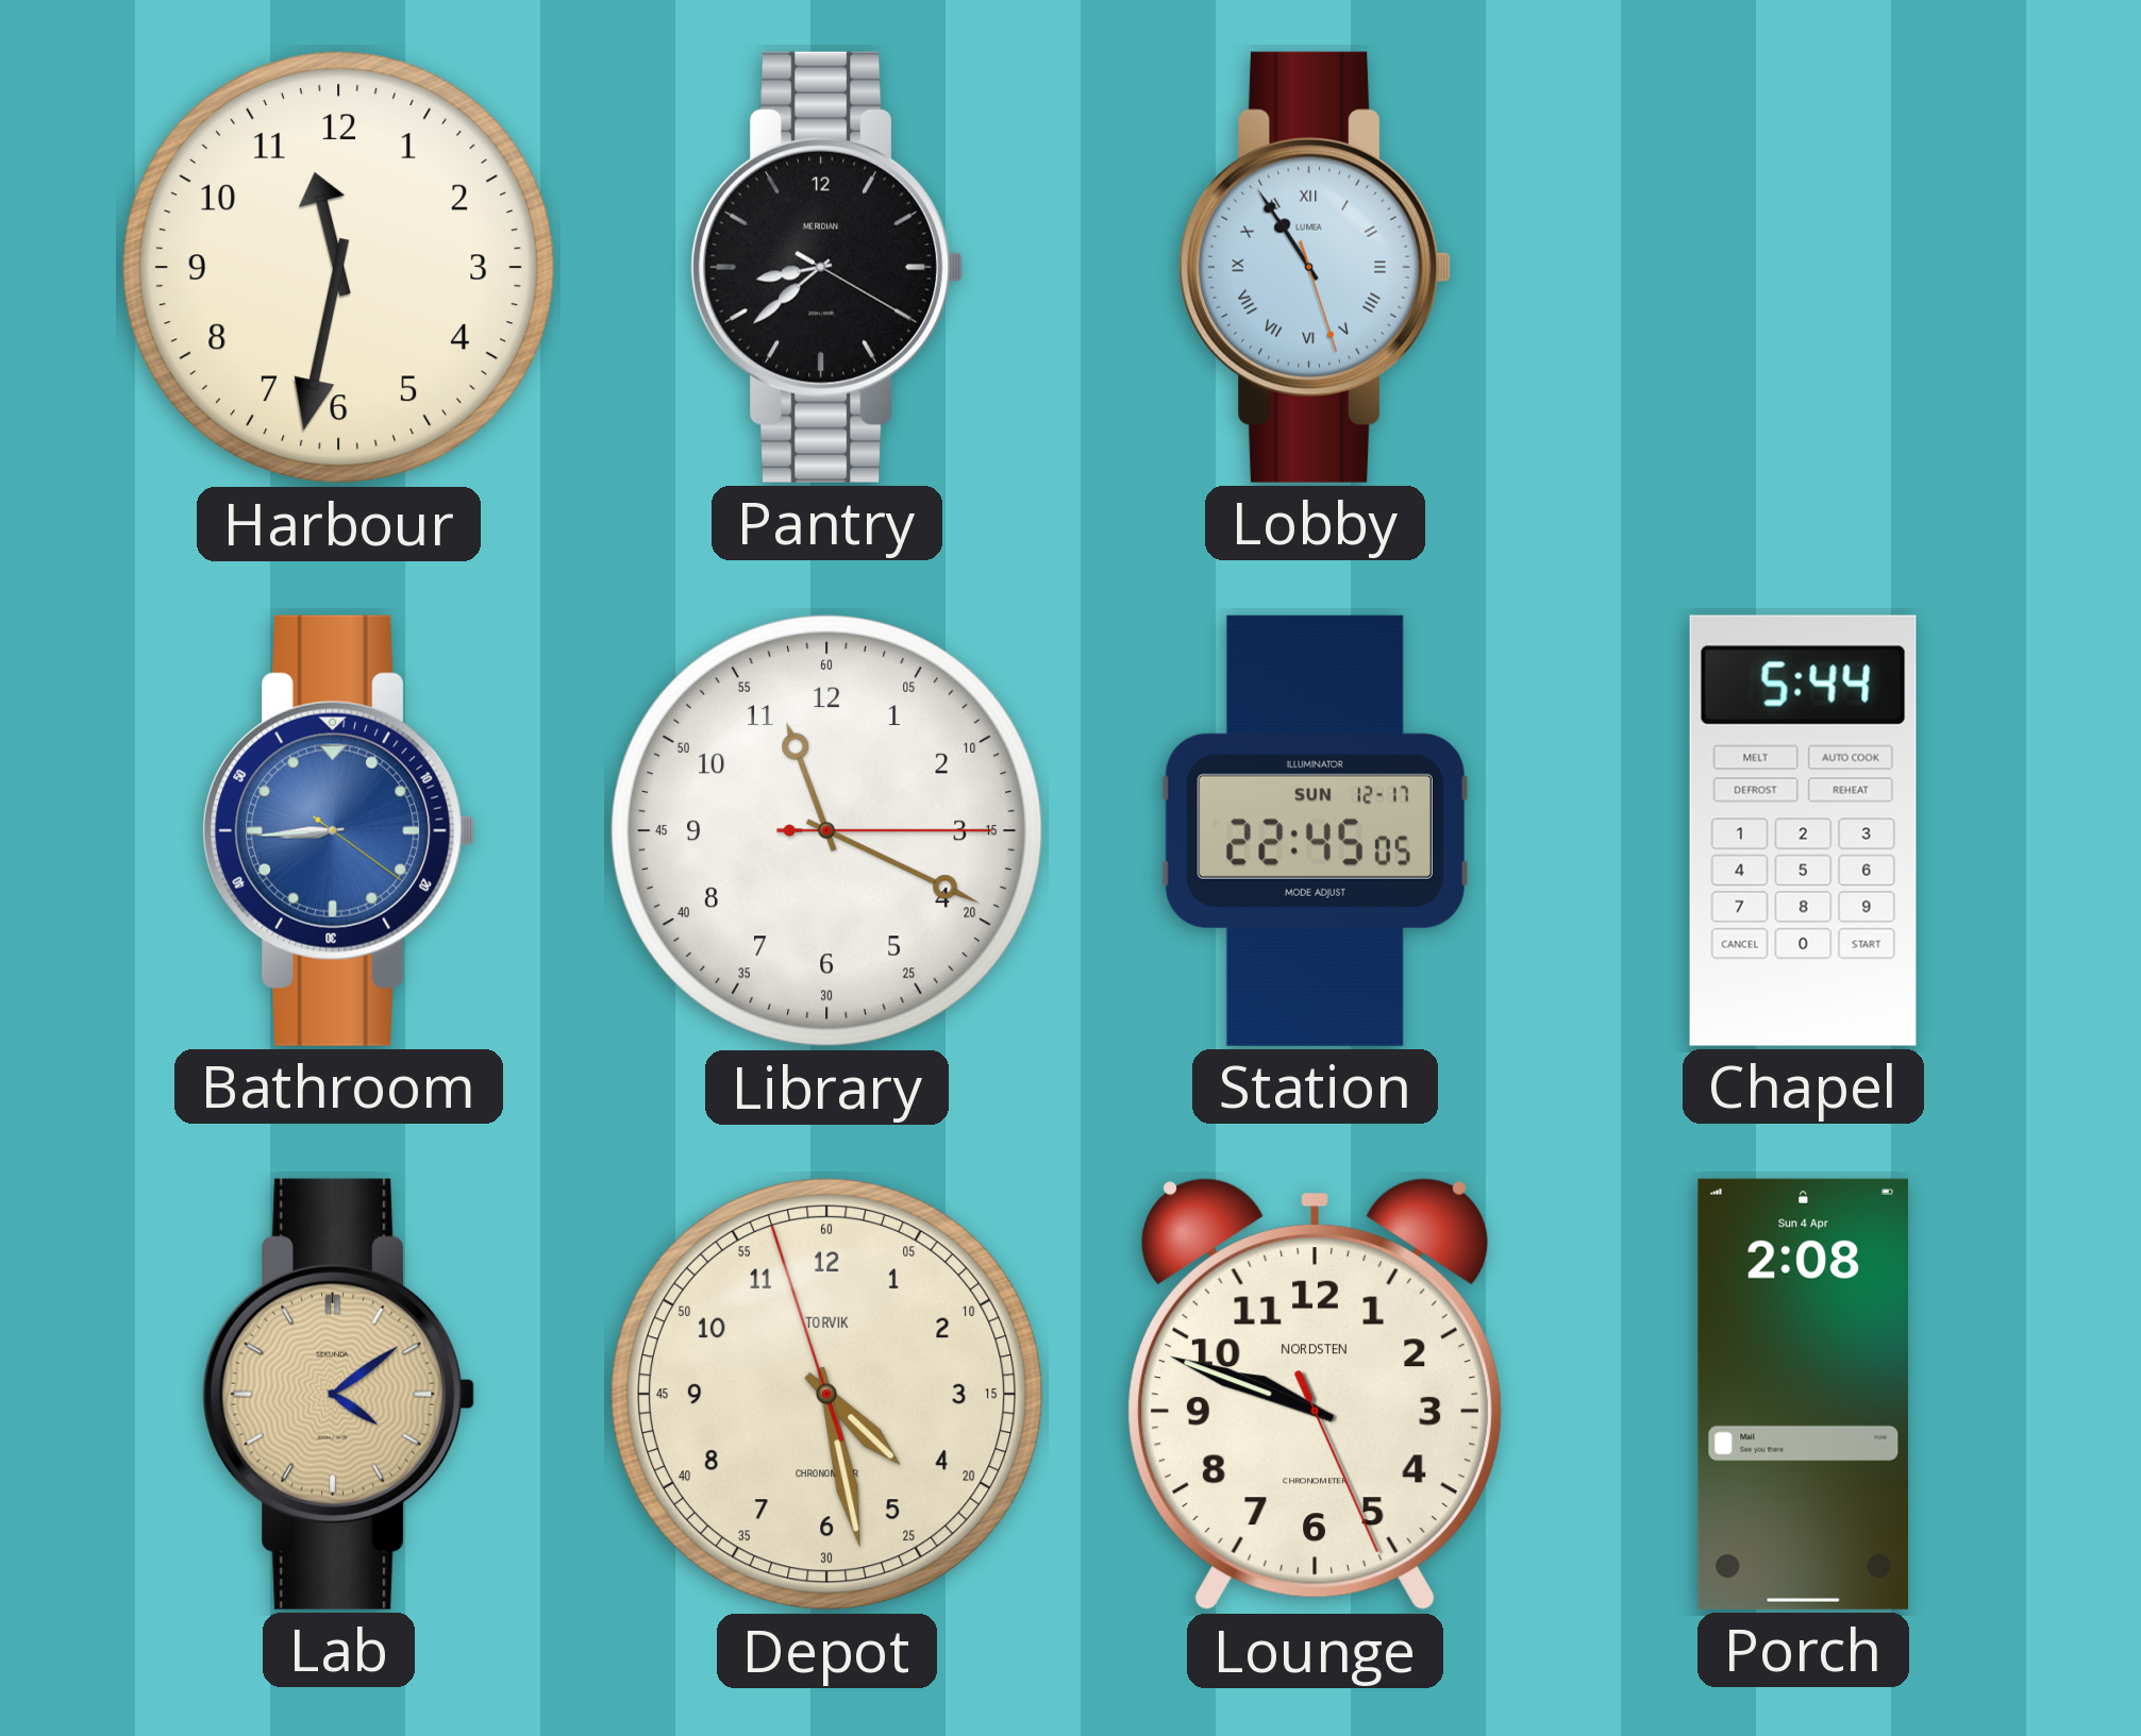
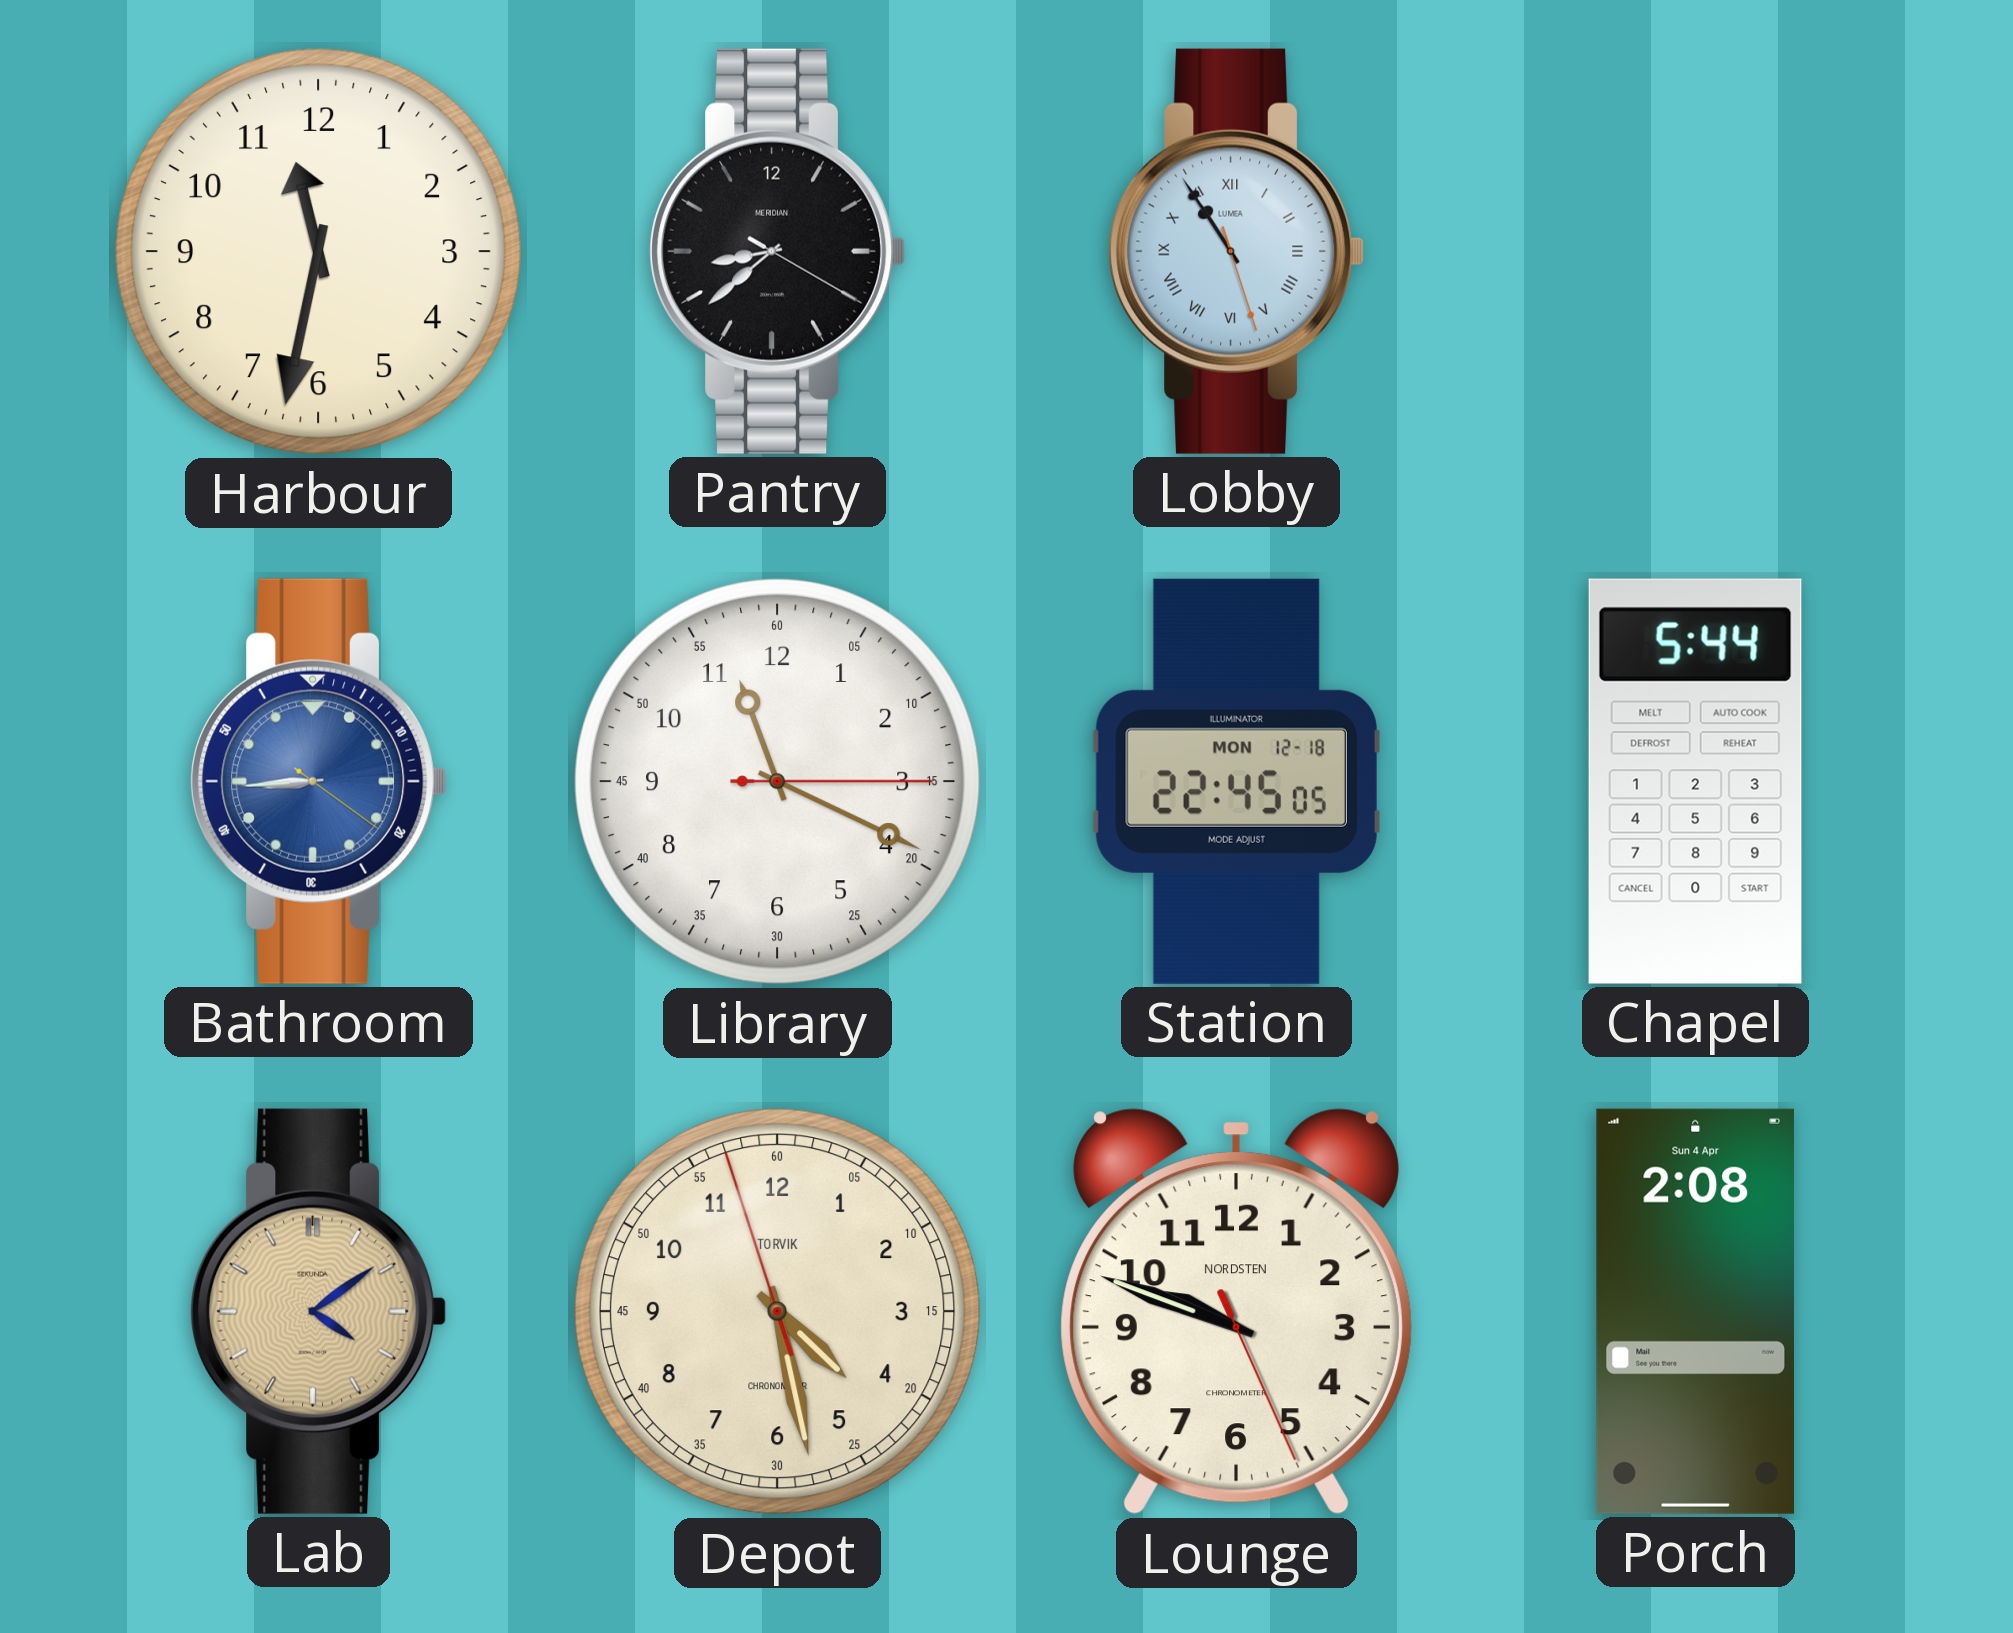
Station date: SUN 12-17 -> MON 12-18 (1236, 781)
